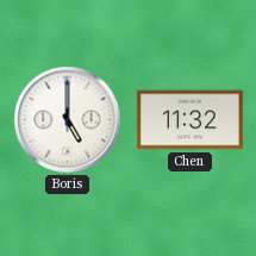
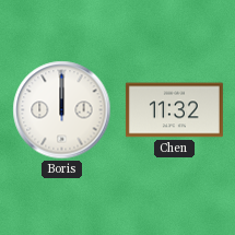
Boris: 5:00 -> 12:00 (62, 110)
